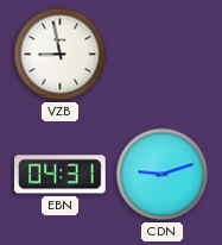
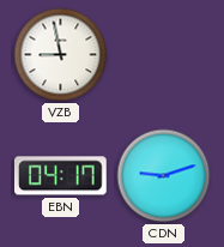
EBN: 04:31 -> 04:17 (61, 176)
